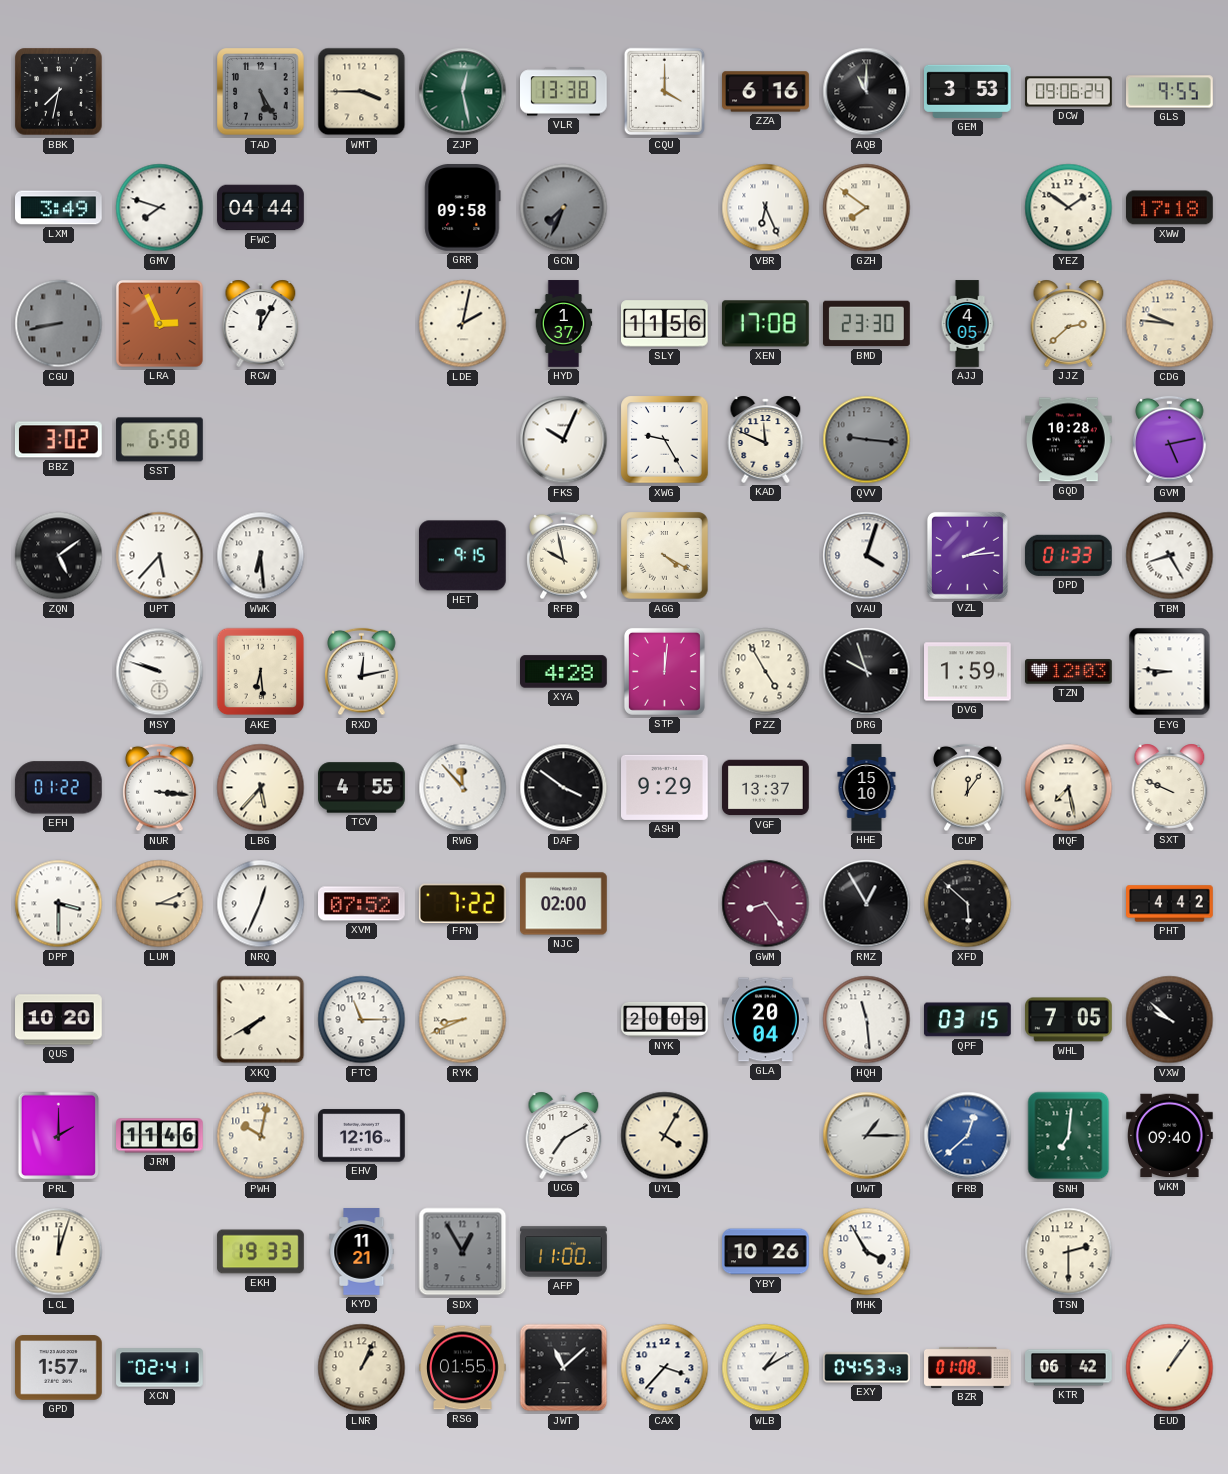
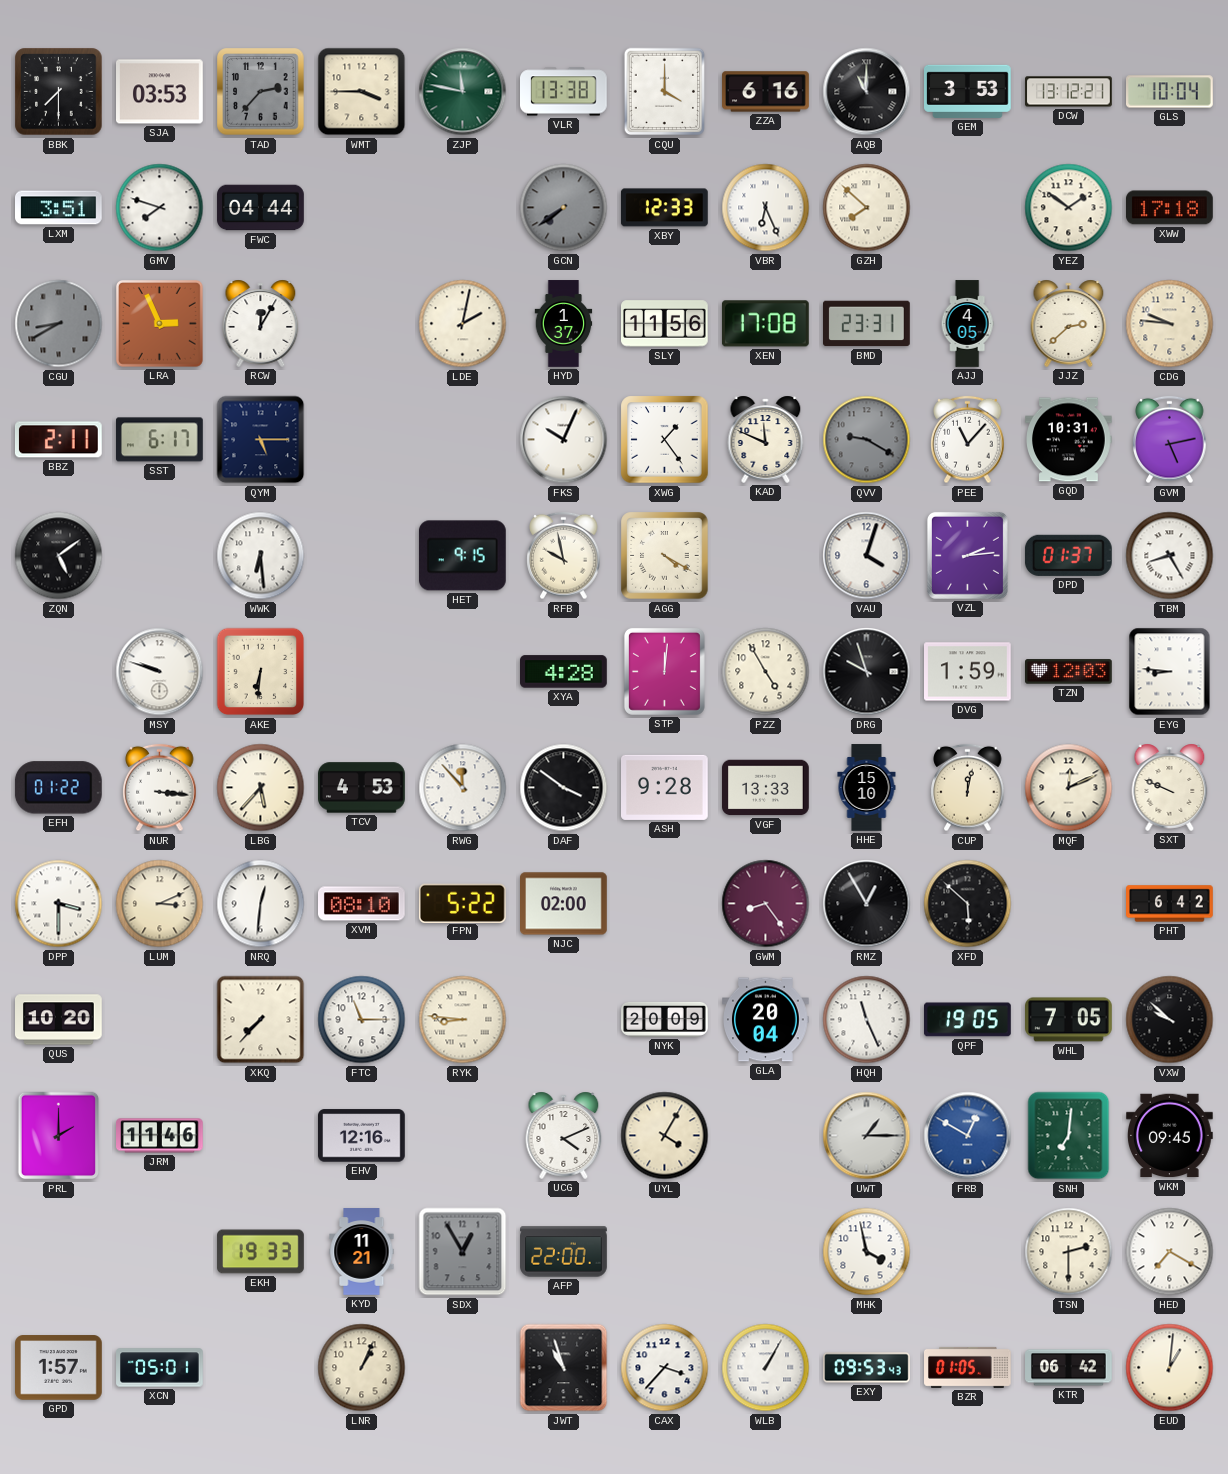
BBK: 7:32 -> 7:30 (59, 92)
SJA: none -> 03:53 (160, 92)
TAD: 5:25 -> 2:37 (261, 92)
ZJP: 12:28 -> 11:47 (463, 92)
DCW: 09:06 -> 13:12 (1069, 92)
GLS: 9:55 -> 10:04 (1170, 92)
LXM: 3:49 -> 3:51 (59, 208)
GRR: 09:58 -> none (463, 208)
GCN: 7:34 -> 7:39 (564, 208)
XBY: none -> 12:33 (665, 208)
GZH: 7:51 -> 7:52 (867, 208)
CGU: 8:43 -> 8:40 (59, 324)
BMD: 23:30 -> 23:31 (867, 324)
BBZ: 3:02 -> 2:11 (58, 440)
SST: 6:58 -> 6:17 (160, 440)
QYM: none -> 5:15 (261, 440)
XWG: 9:25 -> 1:24 (665, 440)
QVV: 9:16 -> 9:20 (867, 440)
PEE: none -> 11:07 (968, 440)
GQD: 10:28 -> 10:31 (1069, 440)
UPT: 5:37 -> none (160, 556)
DPD: 01:33 -> 01:37 (1068, 555)
AKE: 6:29 -> 6:31 (261, 672)
RXD: 12:13 -> none (362, 672)
TCV: 4:55 -> 4:53 (362, 788)
ASH: 9:29 -> 9:28 (665, 787)
VGF: 13:37 -> 13:33 (766, 788)
CUP: 12:06 -> 12:02 (968, 788)
MQF: 7:28 -> 12:11 (1069, 788)
NRQ: 12:34 -> 12:31 (261, 904)
XVM: 07:52 -> 08:10 (362, 904)
FPN: 7:22 -> 5:22 (462, 903)
PHT: 4:42 -> 6:42 (1170, 904)
XKQ: 7:40 -> 7:37 (261, 1020)
RYK: 8:41 -> 8:46 (463, 1020)
HQH: 11:29 -> 11:26 (867, 1020)
QPF: 03:15 -> 19:05 (968, 1020)
PWH: 10:02 -> none (261, 1136)
UCG: 7:10 -> 4:11 (564, 1135)
FRB: 12:38 -> 12:50 (968, 1136)
WKM: 09:40 -> 09:45 (1170, 1136)
LCL: 12:03 -> none (59, 1252)
AFP: 11:00 -> 22:00 (564, 1252)
YBY: 10:26 -> none (766, 1252)
MHK: 3:55 -> 3:58 (867, 1252)
HED: none -> 7:20 (1170, 1252)
XCN: 02:41 -> 05:01 (160, 1368)
RSG: 01:55 -> none (463, 1368)
JWT: 11:08 -> 10:57 (564, 1368)
WLB: 1:10 -> 1:05 (766, 1368)
EXY: 04:53 -> 09:53 (867, 1368)
BZR: 01:08 -> 01:05 (968, 1367)
EUD: 1:06 -> 1:01 (1170, 1368)
